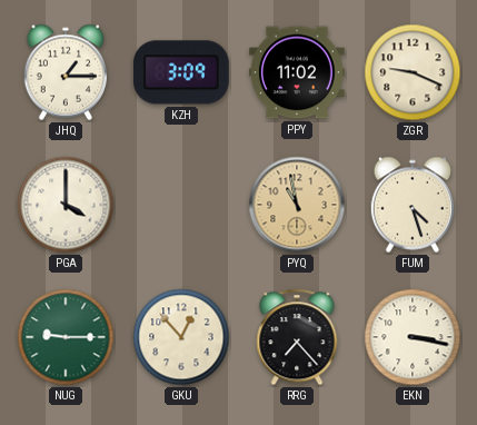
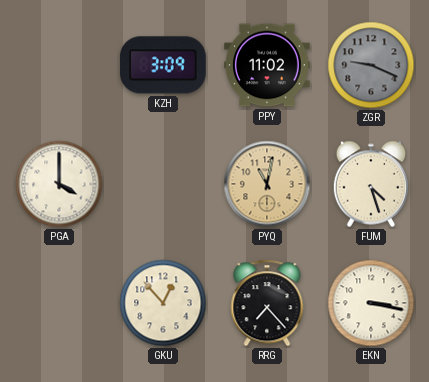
JHQ: 1:15 -> none (64, 72)
ZGR dial: cream -> grey (371, 65)
PYQ: 10:58 -> 11:02 (267, 184)
NUG: 9:15 -> none (66, 337)
